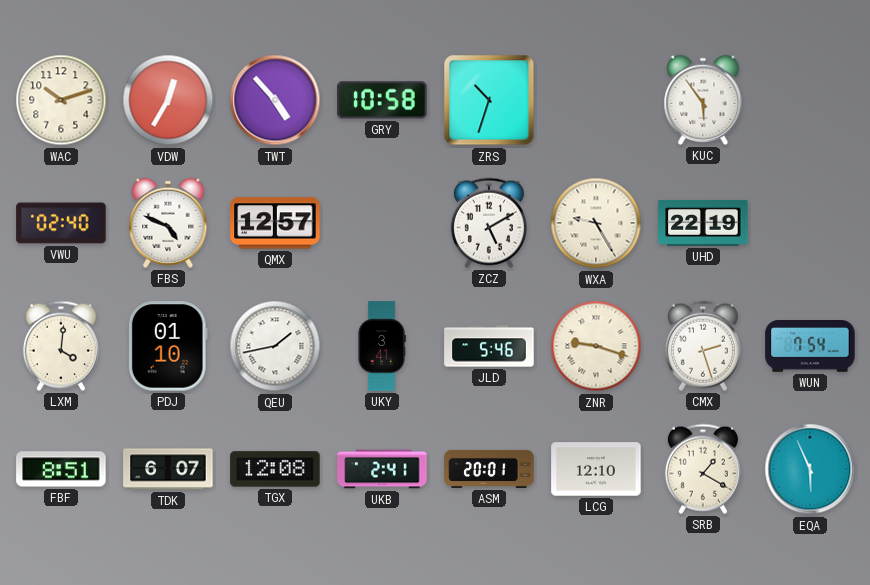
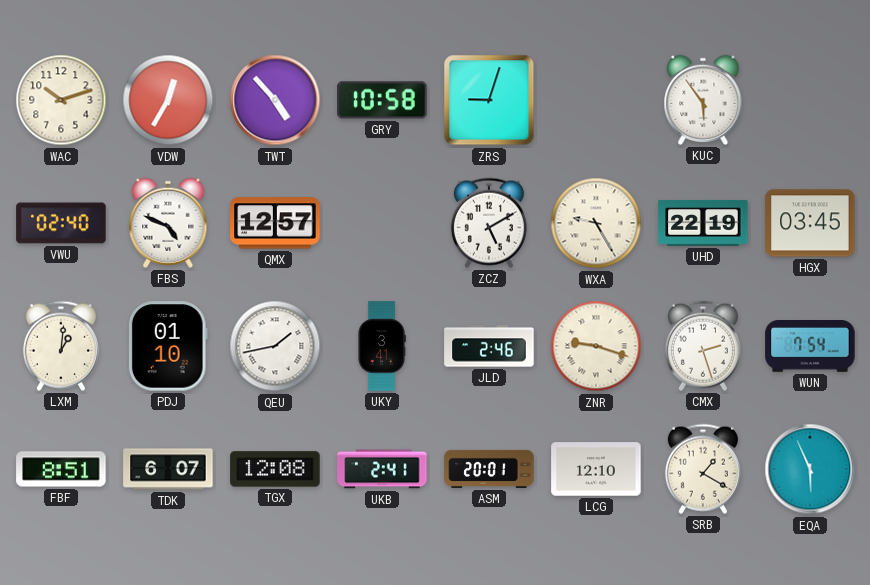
ZRS: 10:33 -> 9:03 (489, 100)
HGX: none -> 03:45 (810, 223)
LXM: 4:01 -> 1:01 (61, 346)
JLD: 5:46 -> 2:46 (489, 346)
